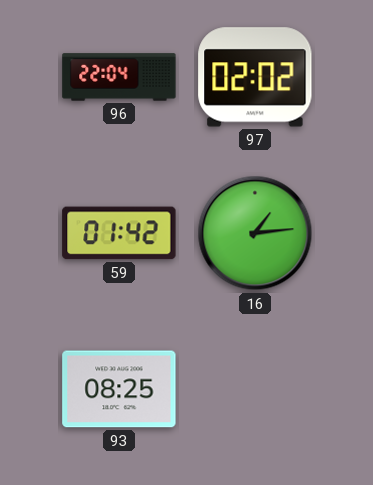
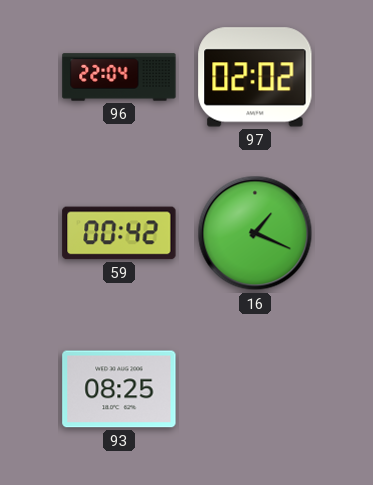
59: 01:42 -> 00:42 (119, 233)
16: 1:14 -> 1:19 (255, 233)
